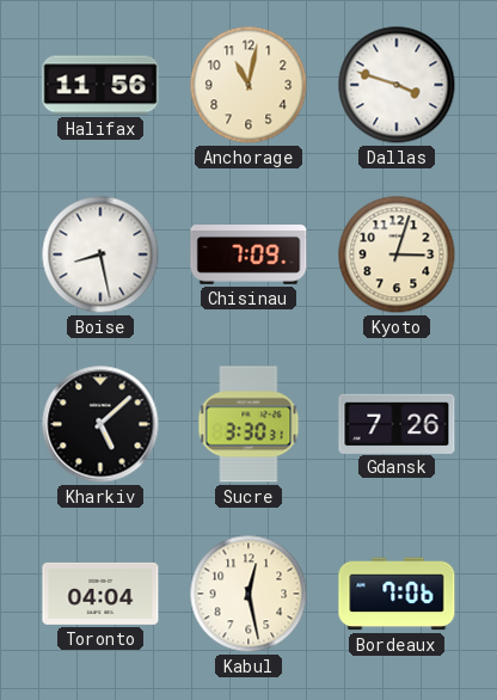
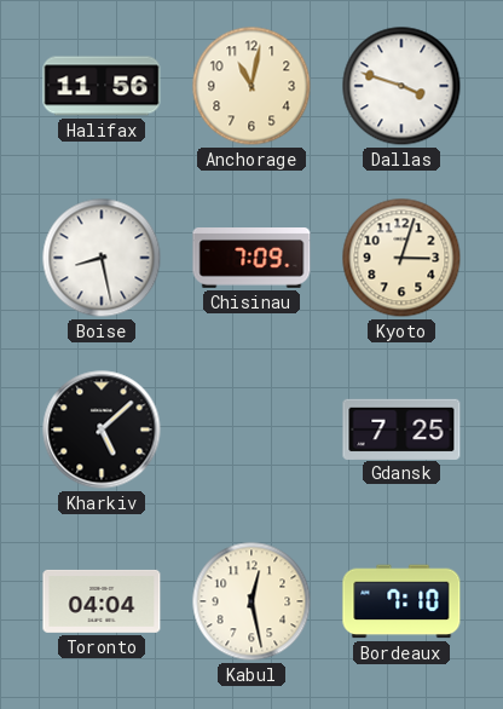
Sucre: 3:30 -> none (249, 424)
Gdansk: 7:26 -> 7:25 (401, 428)
Bordeaux: 7:06 -> 7:10 (401, 601)
